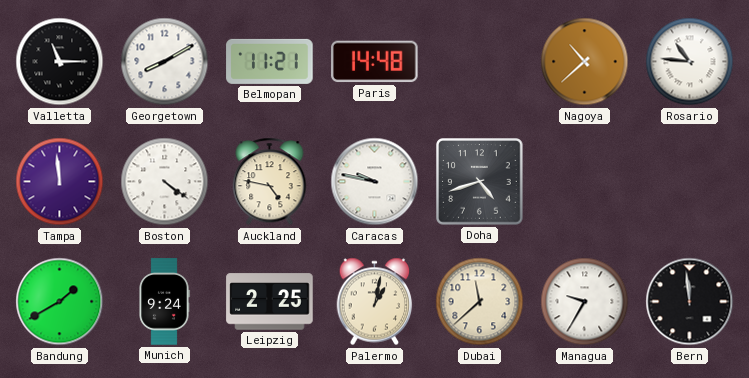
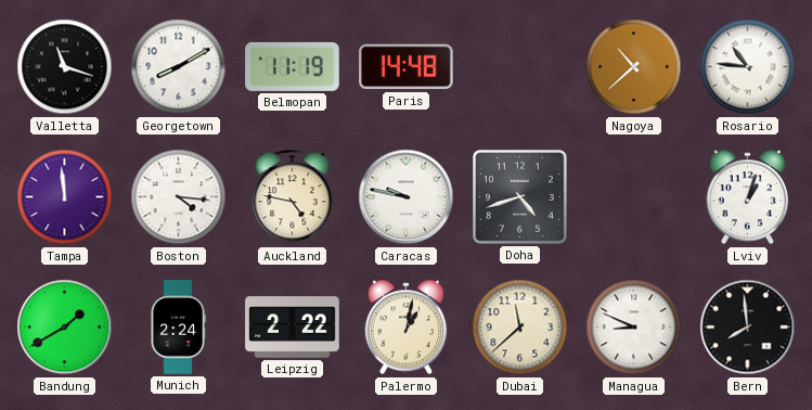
Valletta: 11:15 -> 11:18 (65, 67)
Belmopan: 11:21 -> 11:19 (293, 66)
Boston: 4:21 -> 4:16 (179, 197)
Lviv: none -> 1:03 (748, 197)
Munich: 9:24 -> 2:24 (178, 328)
Leipzig: 2:25 -> 2:22 (293, 328)
Managua: 9:35 -> 8:49 (634, 328)
Bern: 11:59 -> 7:59 (748, 328)
